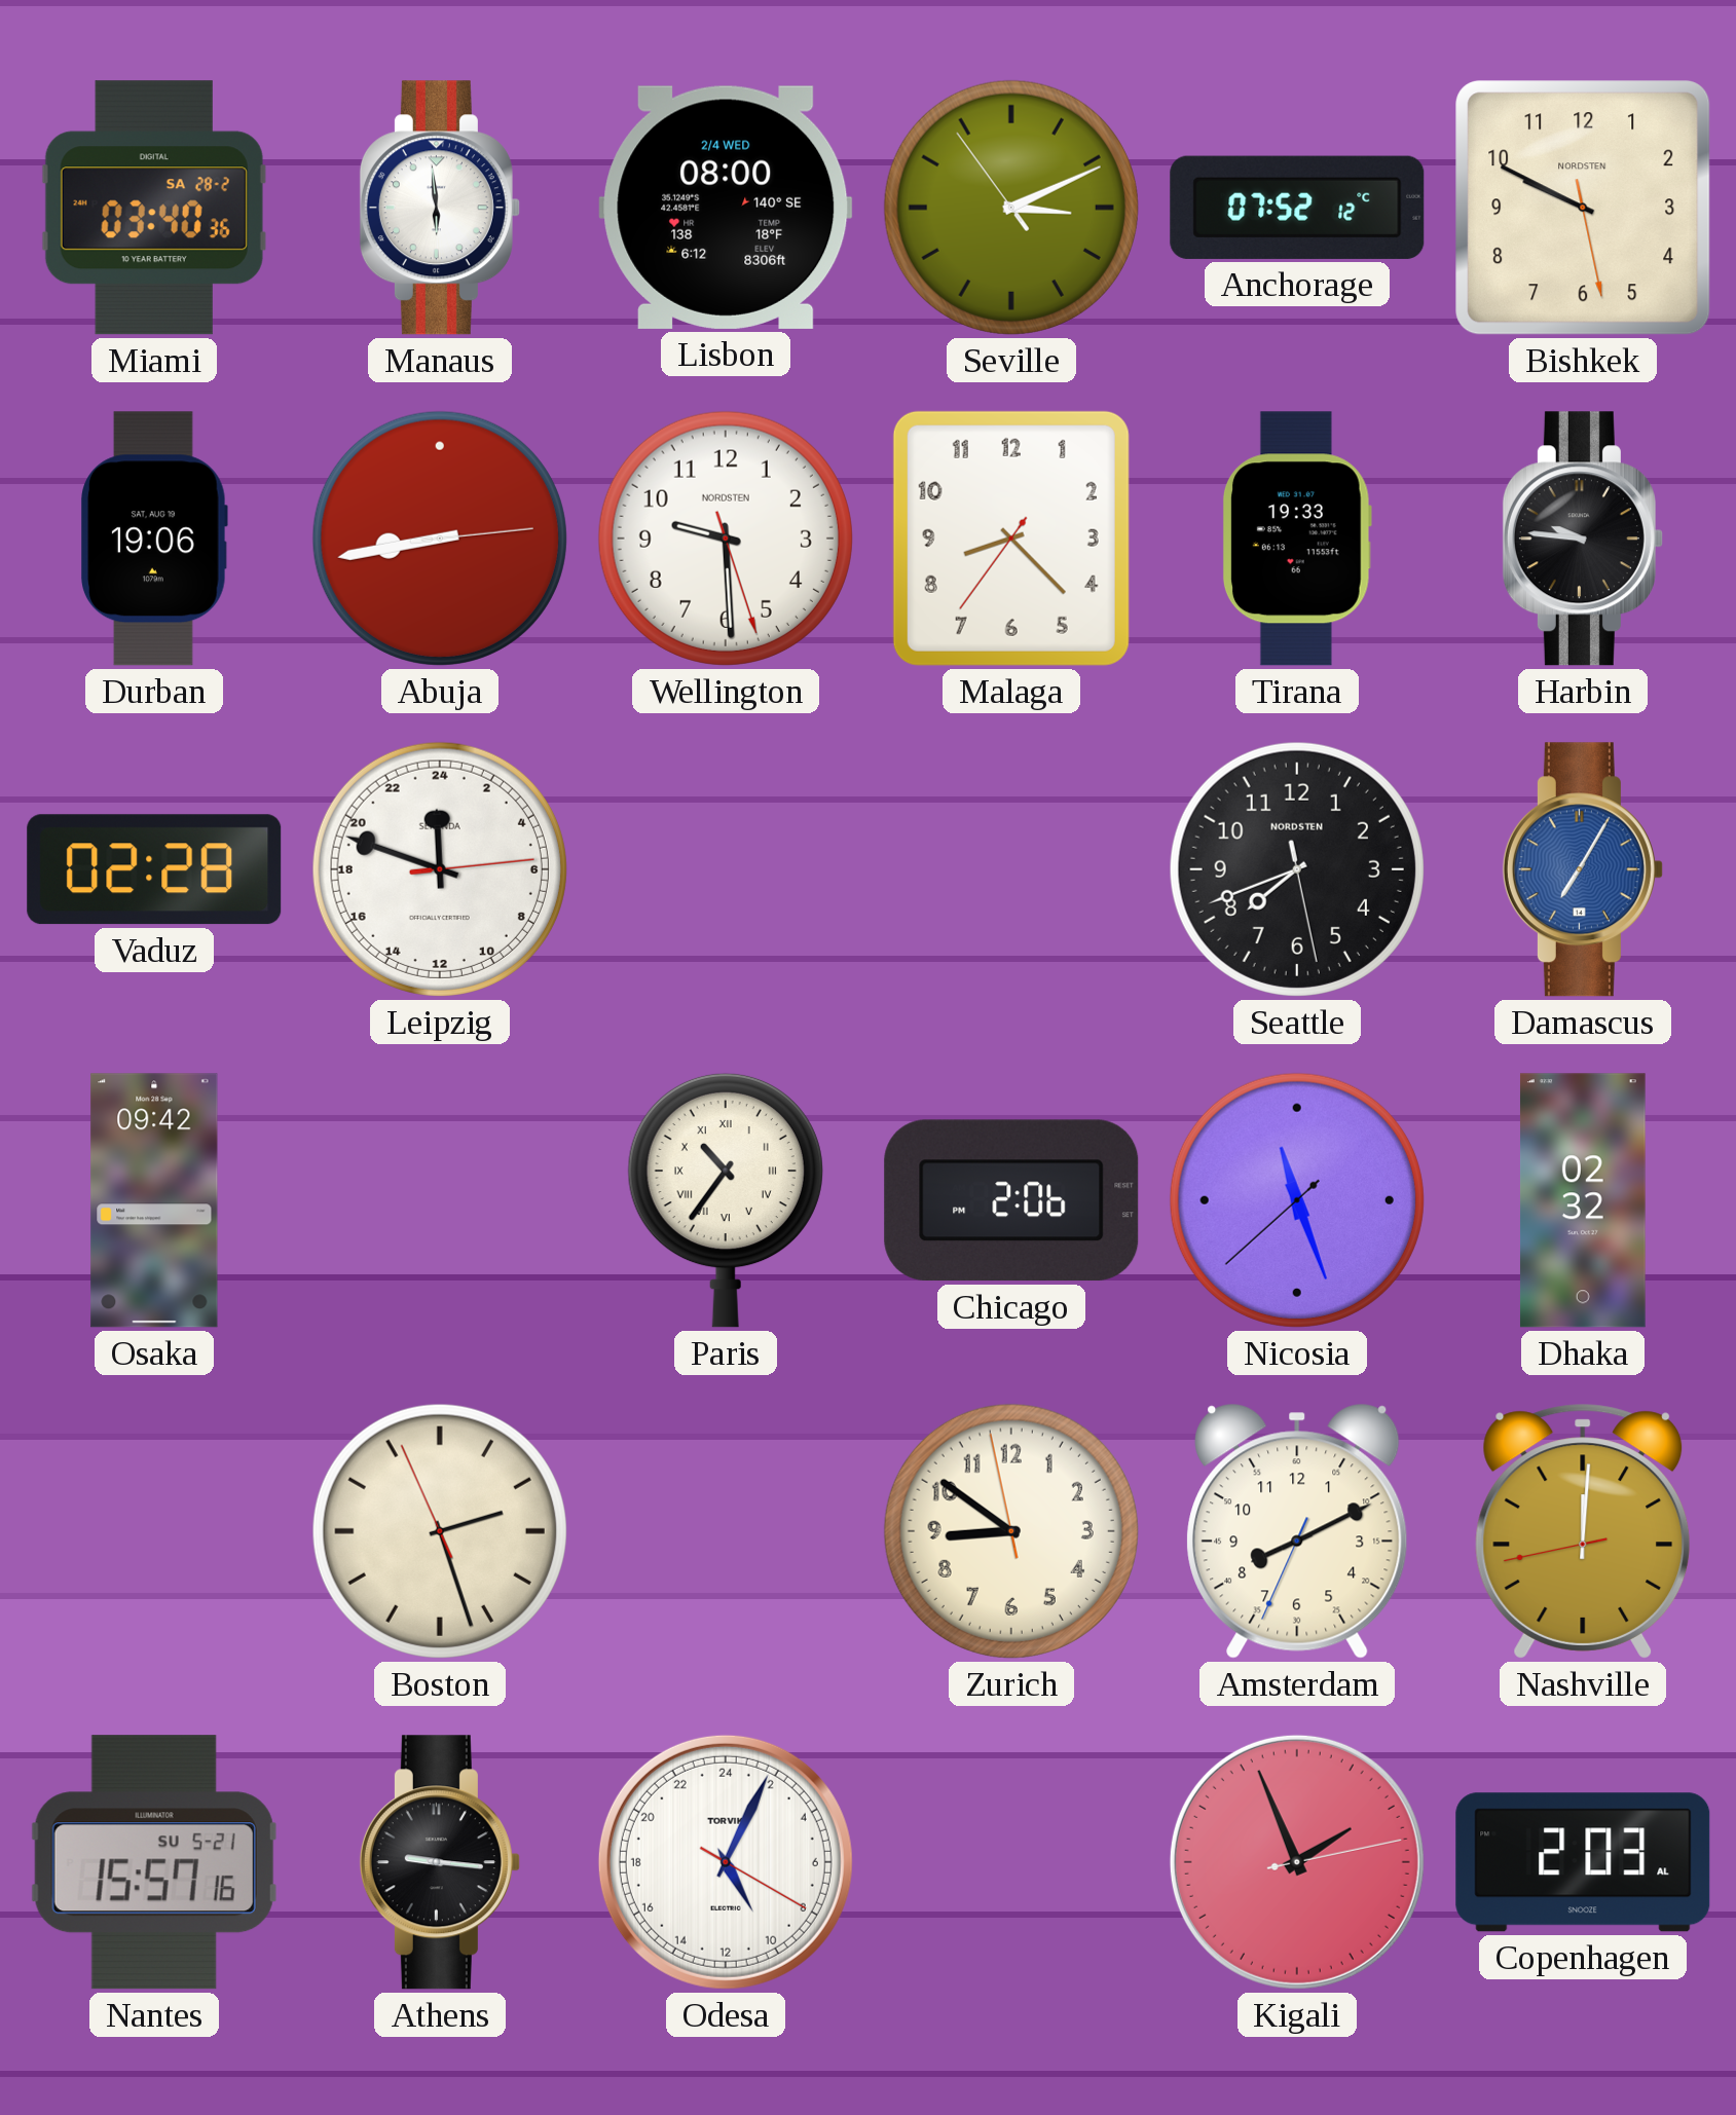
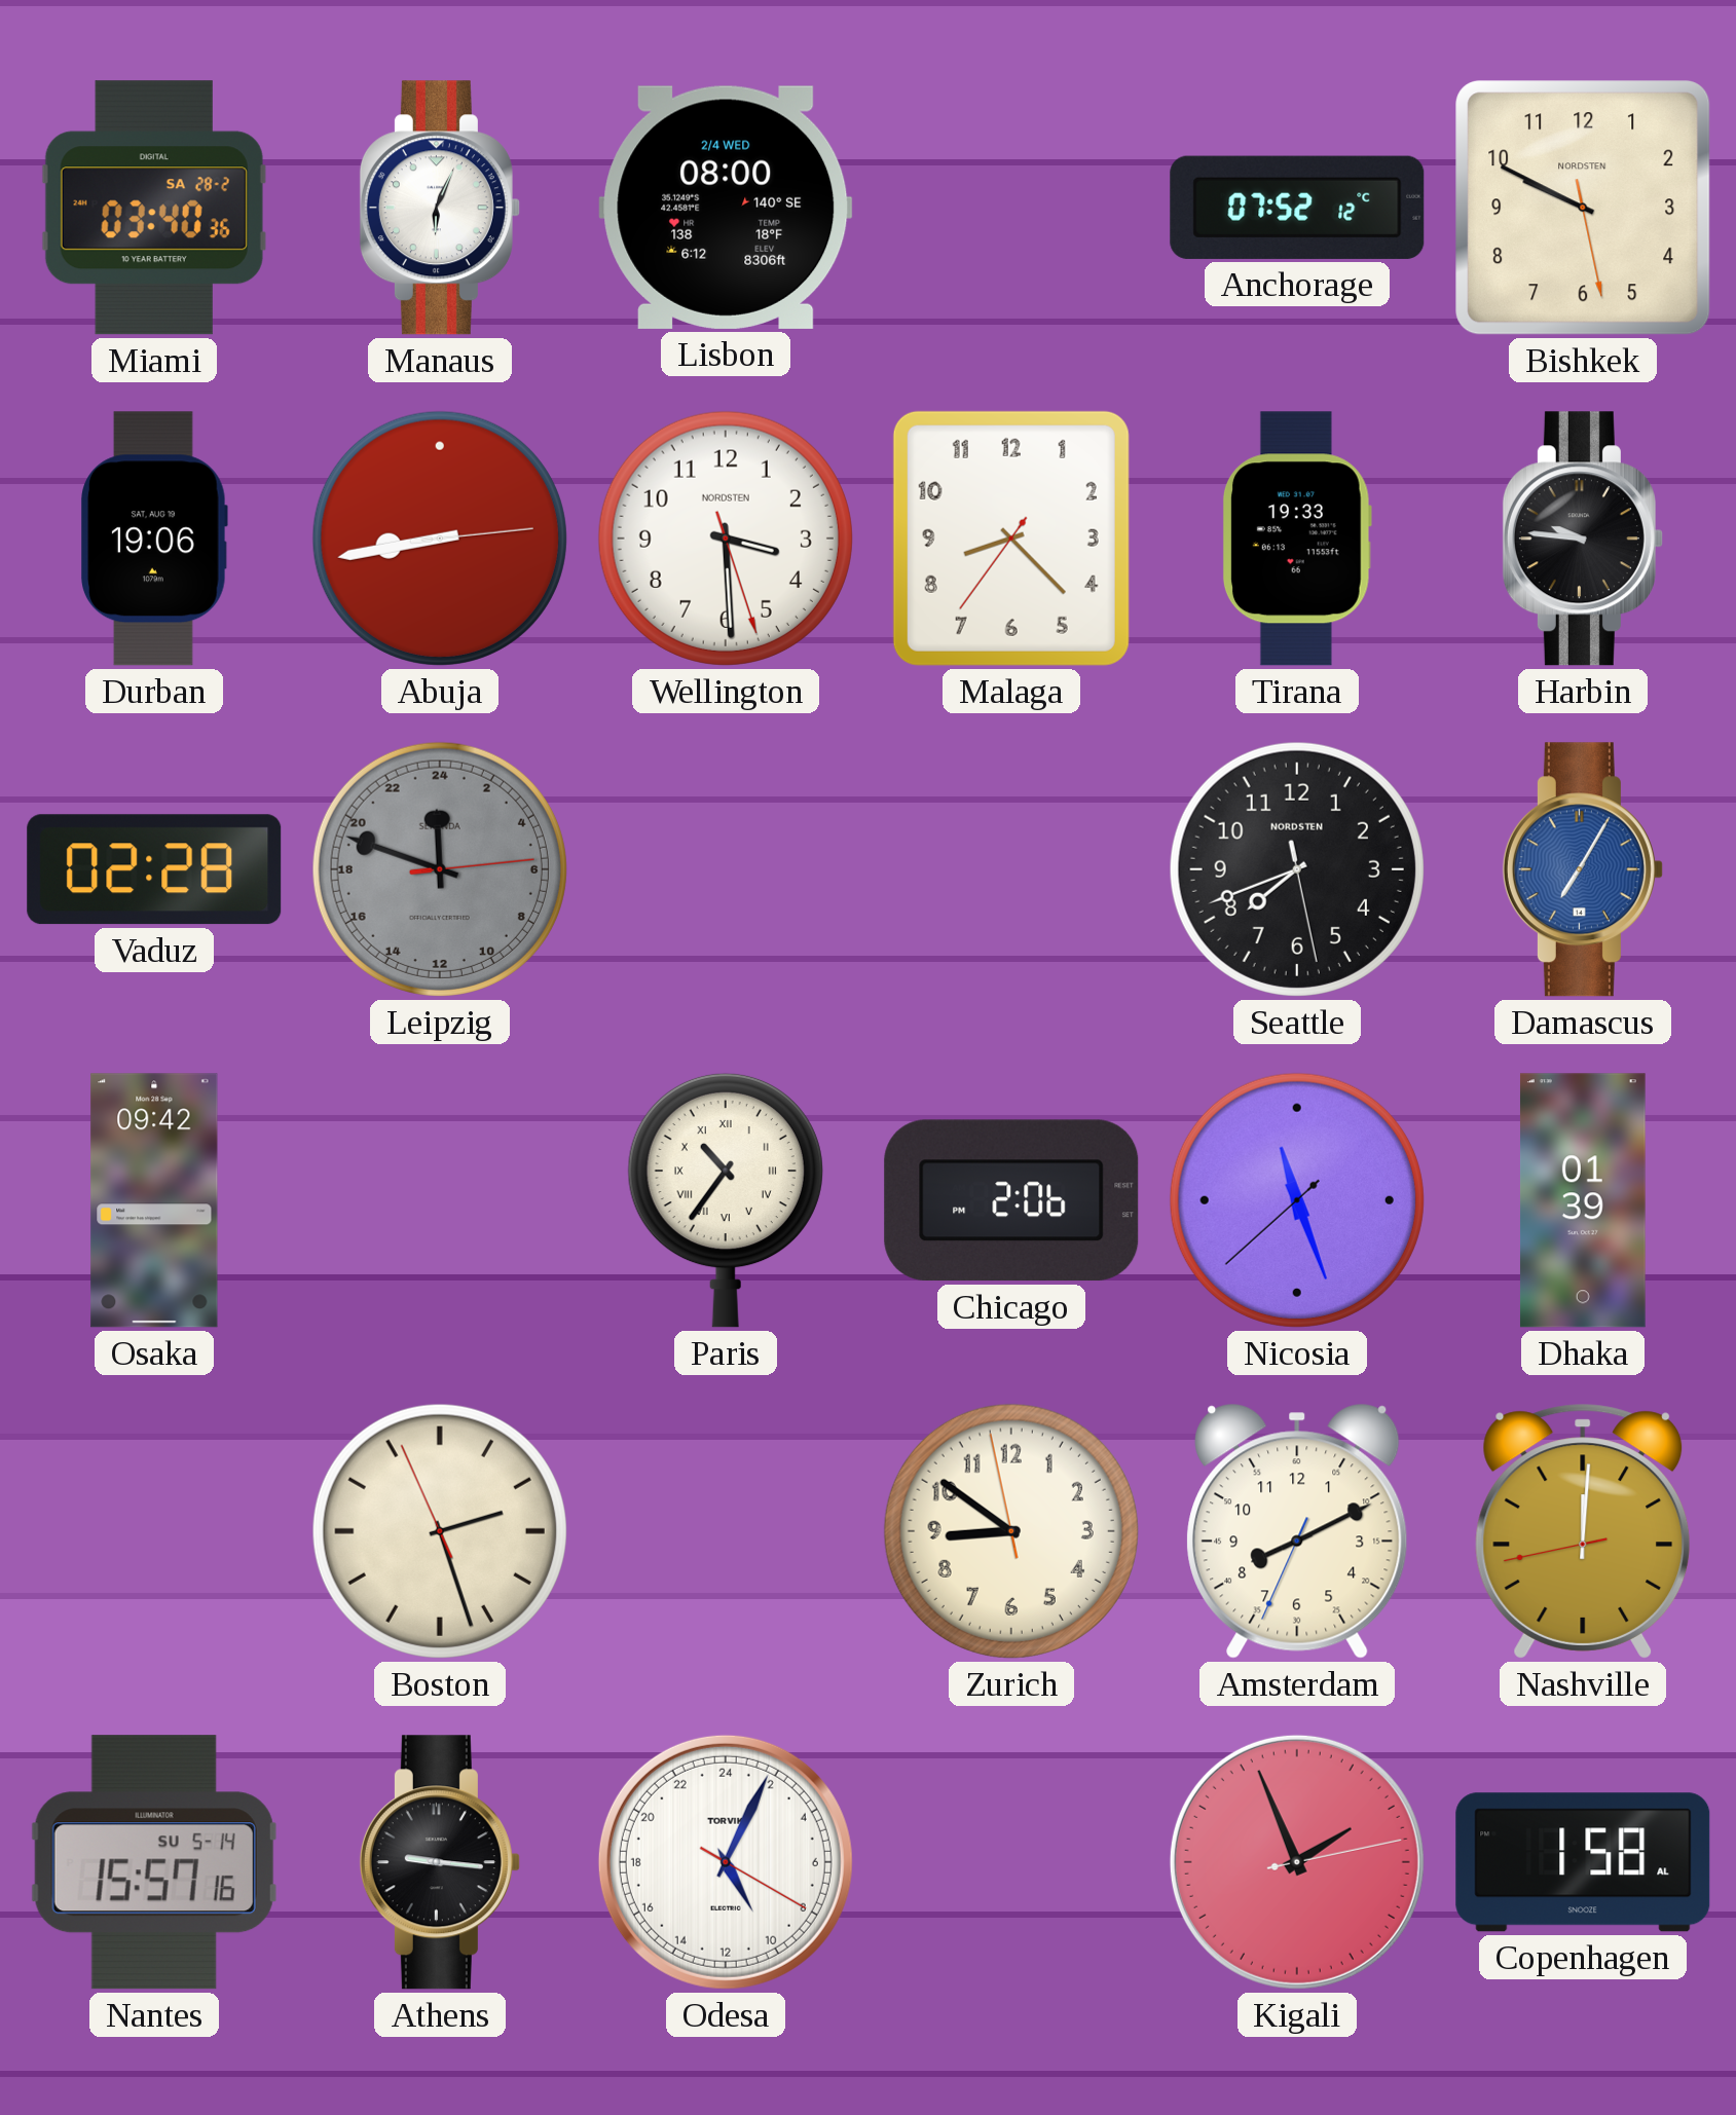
Manaus: 5:59 -> 6:04 (440, 208)
Seville: 3:10 -> none (1011, 208)
Wellington: 9:29 -> 3:29 (726, 539)
Leipzig dial: white -> grey (440, 869)
Dhaka: 02:32 -> 01:39 (1583, 1200)
Nantes date: SU 5-21 -> SU 5-14 (154, 1862)
Copenhagen: 2:03 -> 1:58 (1583, 1862)
